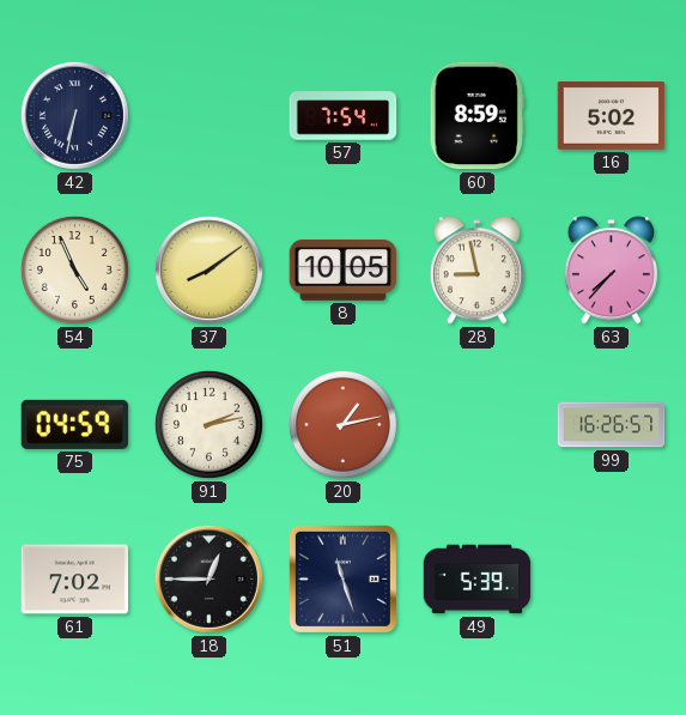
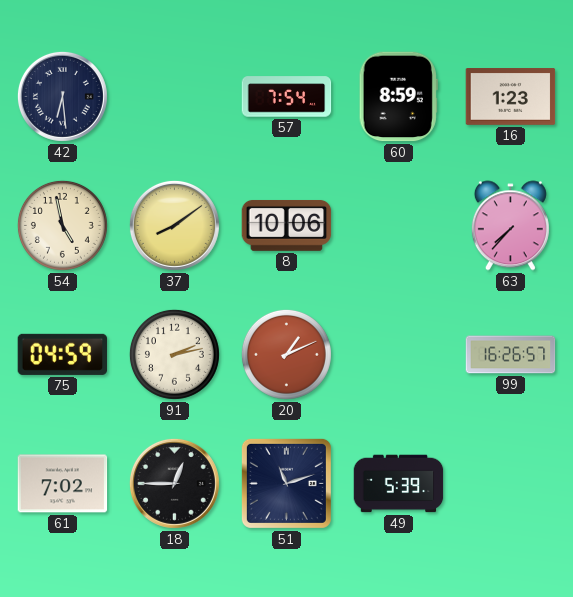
42: 6:32 -> 6:29 (62, 96)
16: 5:02 -> 1:23 (511, 97)
54: 4:56 -> 4:58 (62, 225)
8: 10:05 -> 10:06 (287, 225)
28: 8:58 -> none (476, 271)
20: 1:13 -> 1:11 (286, 354)
51: 11:27 -> 11:12 (286, 483)
